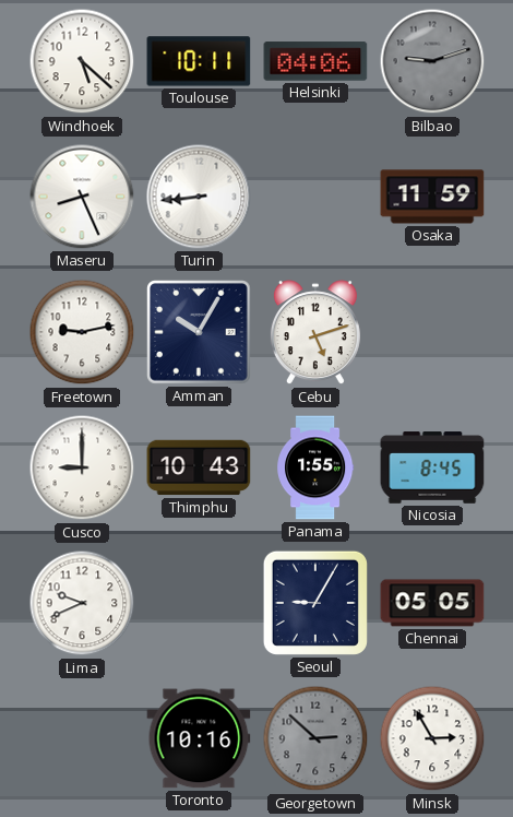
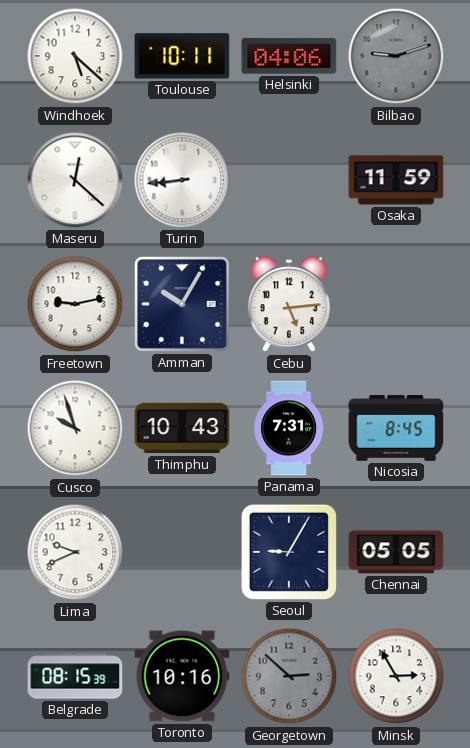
Maseru: 8:26 -> 12:22 (75, 180)
Cebu: 5:12 -> 5:14 (289, 305)
Cusco: 9:00 -> 9:57 (75, 428)
Panama: 1:55 -> 7:31 (289, 428)
Belgrade: none -> 08:15 (75, 676)
